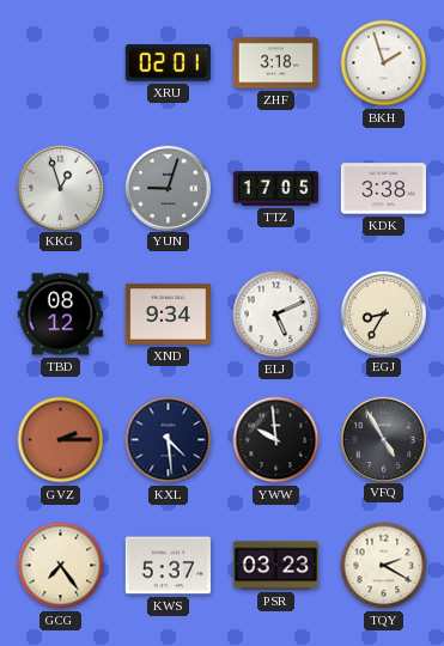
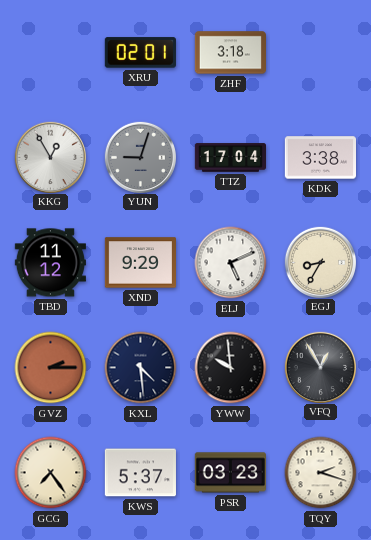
BKH: 1:57 -> none (384, 63)
KKG: 12:57 -> 12:55 (50, 157)
TTZ: 17:05 -> 17:04 (230, 158)
TBD: 08:12 -> 11:12 (50, 263)
XND: 9:34 -> 9:29 (140, 263)
VFQ: 4:55 -> 12:55 (320, 367)
TQY: 2:20 -> 2:18 (321, 473)
